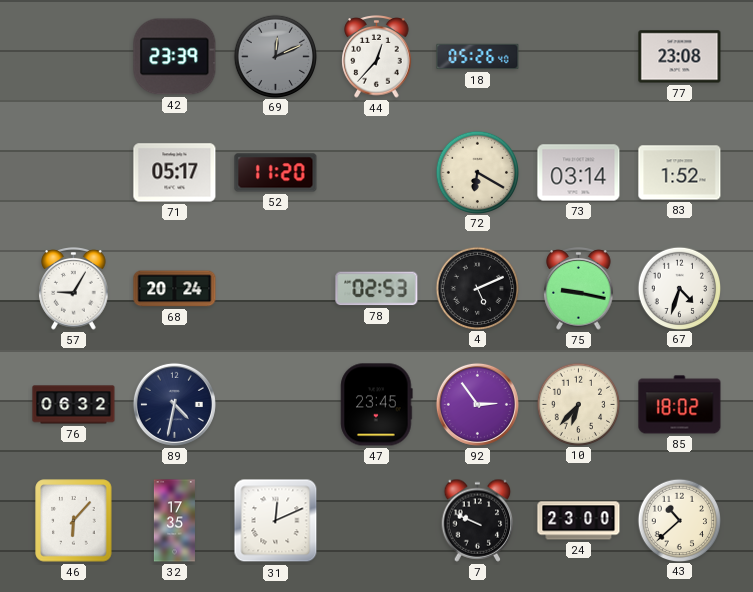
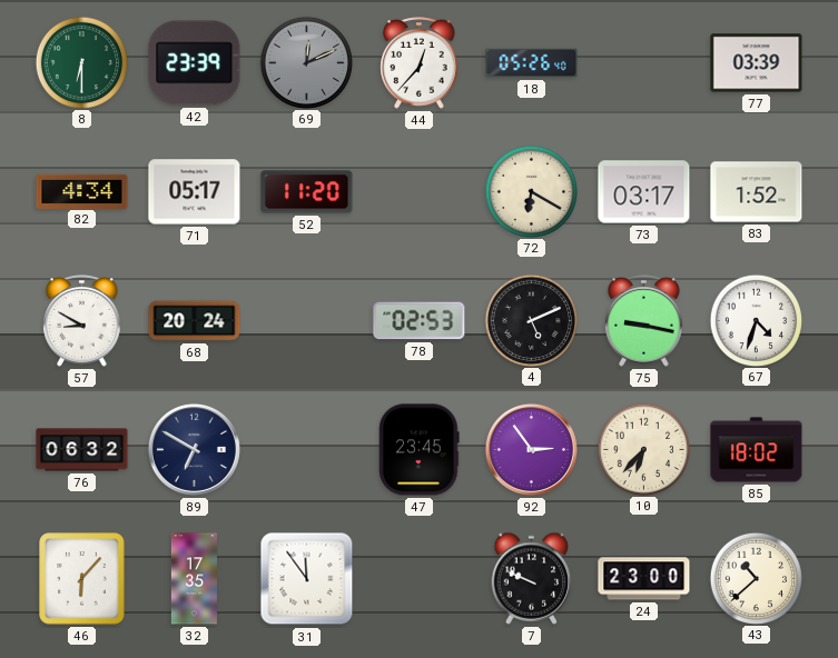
8: none -> 6:30 (81, 62)
77: 23:08 -> 03:39 (757, 63)
82: none -> 4:34 (82, 191)
73: 03:14 -> 03:17 (644, 192)
57: 9:05 -> 8:50 (82, 321)
89: 4:32 -> 6:50 (194, 449)
31: 12:11 -> 11:54 (307, 579)
